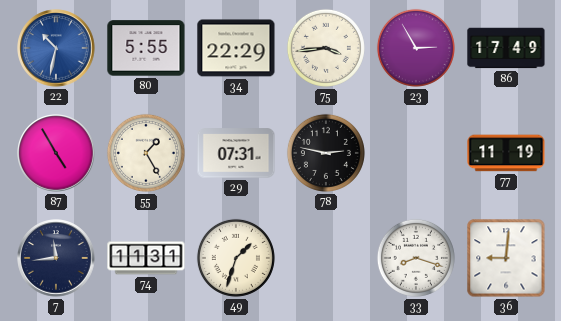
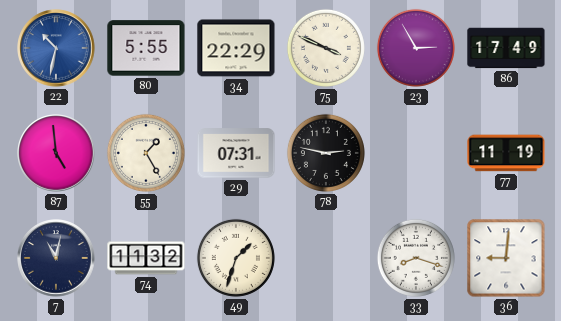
75: 3:44 -> 3:49 (326, 48)
87: 4:55 -> 4:59 (56, 153)
7: 11:44 -> 11:02 (56, 258)
74: 11:31 -> 11:32 (146, 258)
